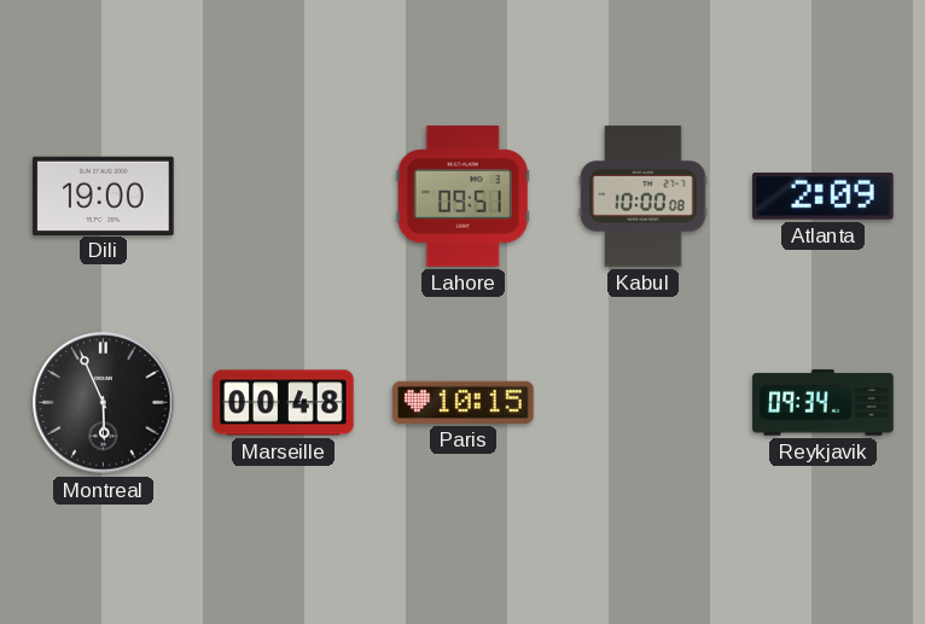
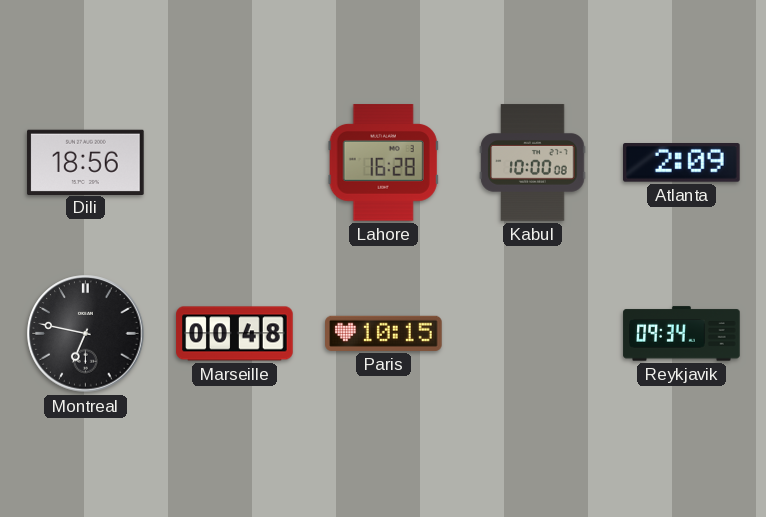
Dili: 19:00 -> 18:56 (86, 162)
Lahore: 09:51 -> 16:28 (383, 163)
Montreal: 5:56 -> 6:47 (86, 334)
